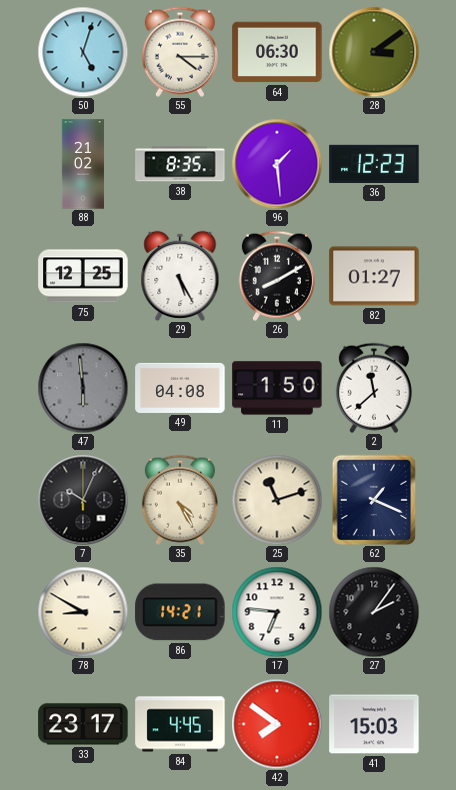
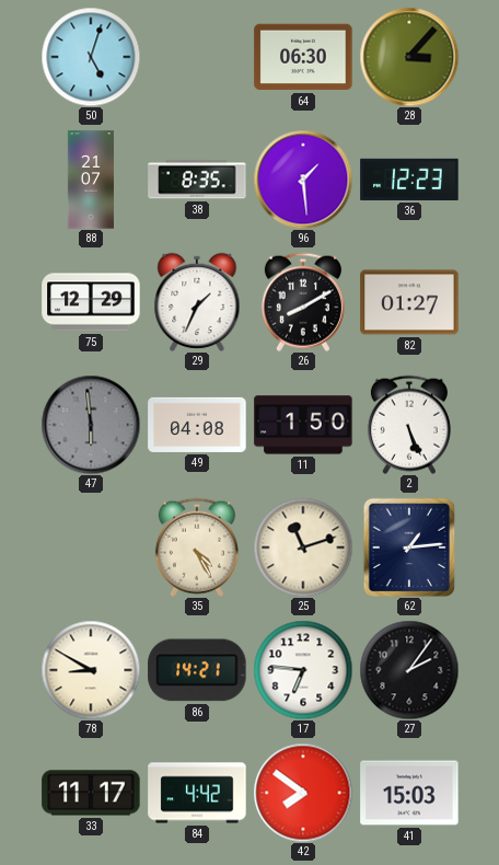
55: 4:15 -> none (180, 52)
28: 3:09 -> 3:07 (409, 57)
88: 21:02 -> 21:07 (91, 180)
75: 12:25 -> 12:29 (91, 302)
29: 5:25 -> 1:34 (197, 302)
2: 11:38 -> 5:26 (409, 425)
7: 10:04 -> none (83, 500)
62: 1:19 -> 1:14 (409, 547)
33: 23:17 -> 11:17 (91, 793)
84: 4:45 -> 4:42 (197, 793)
